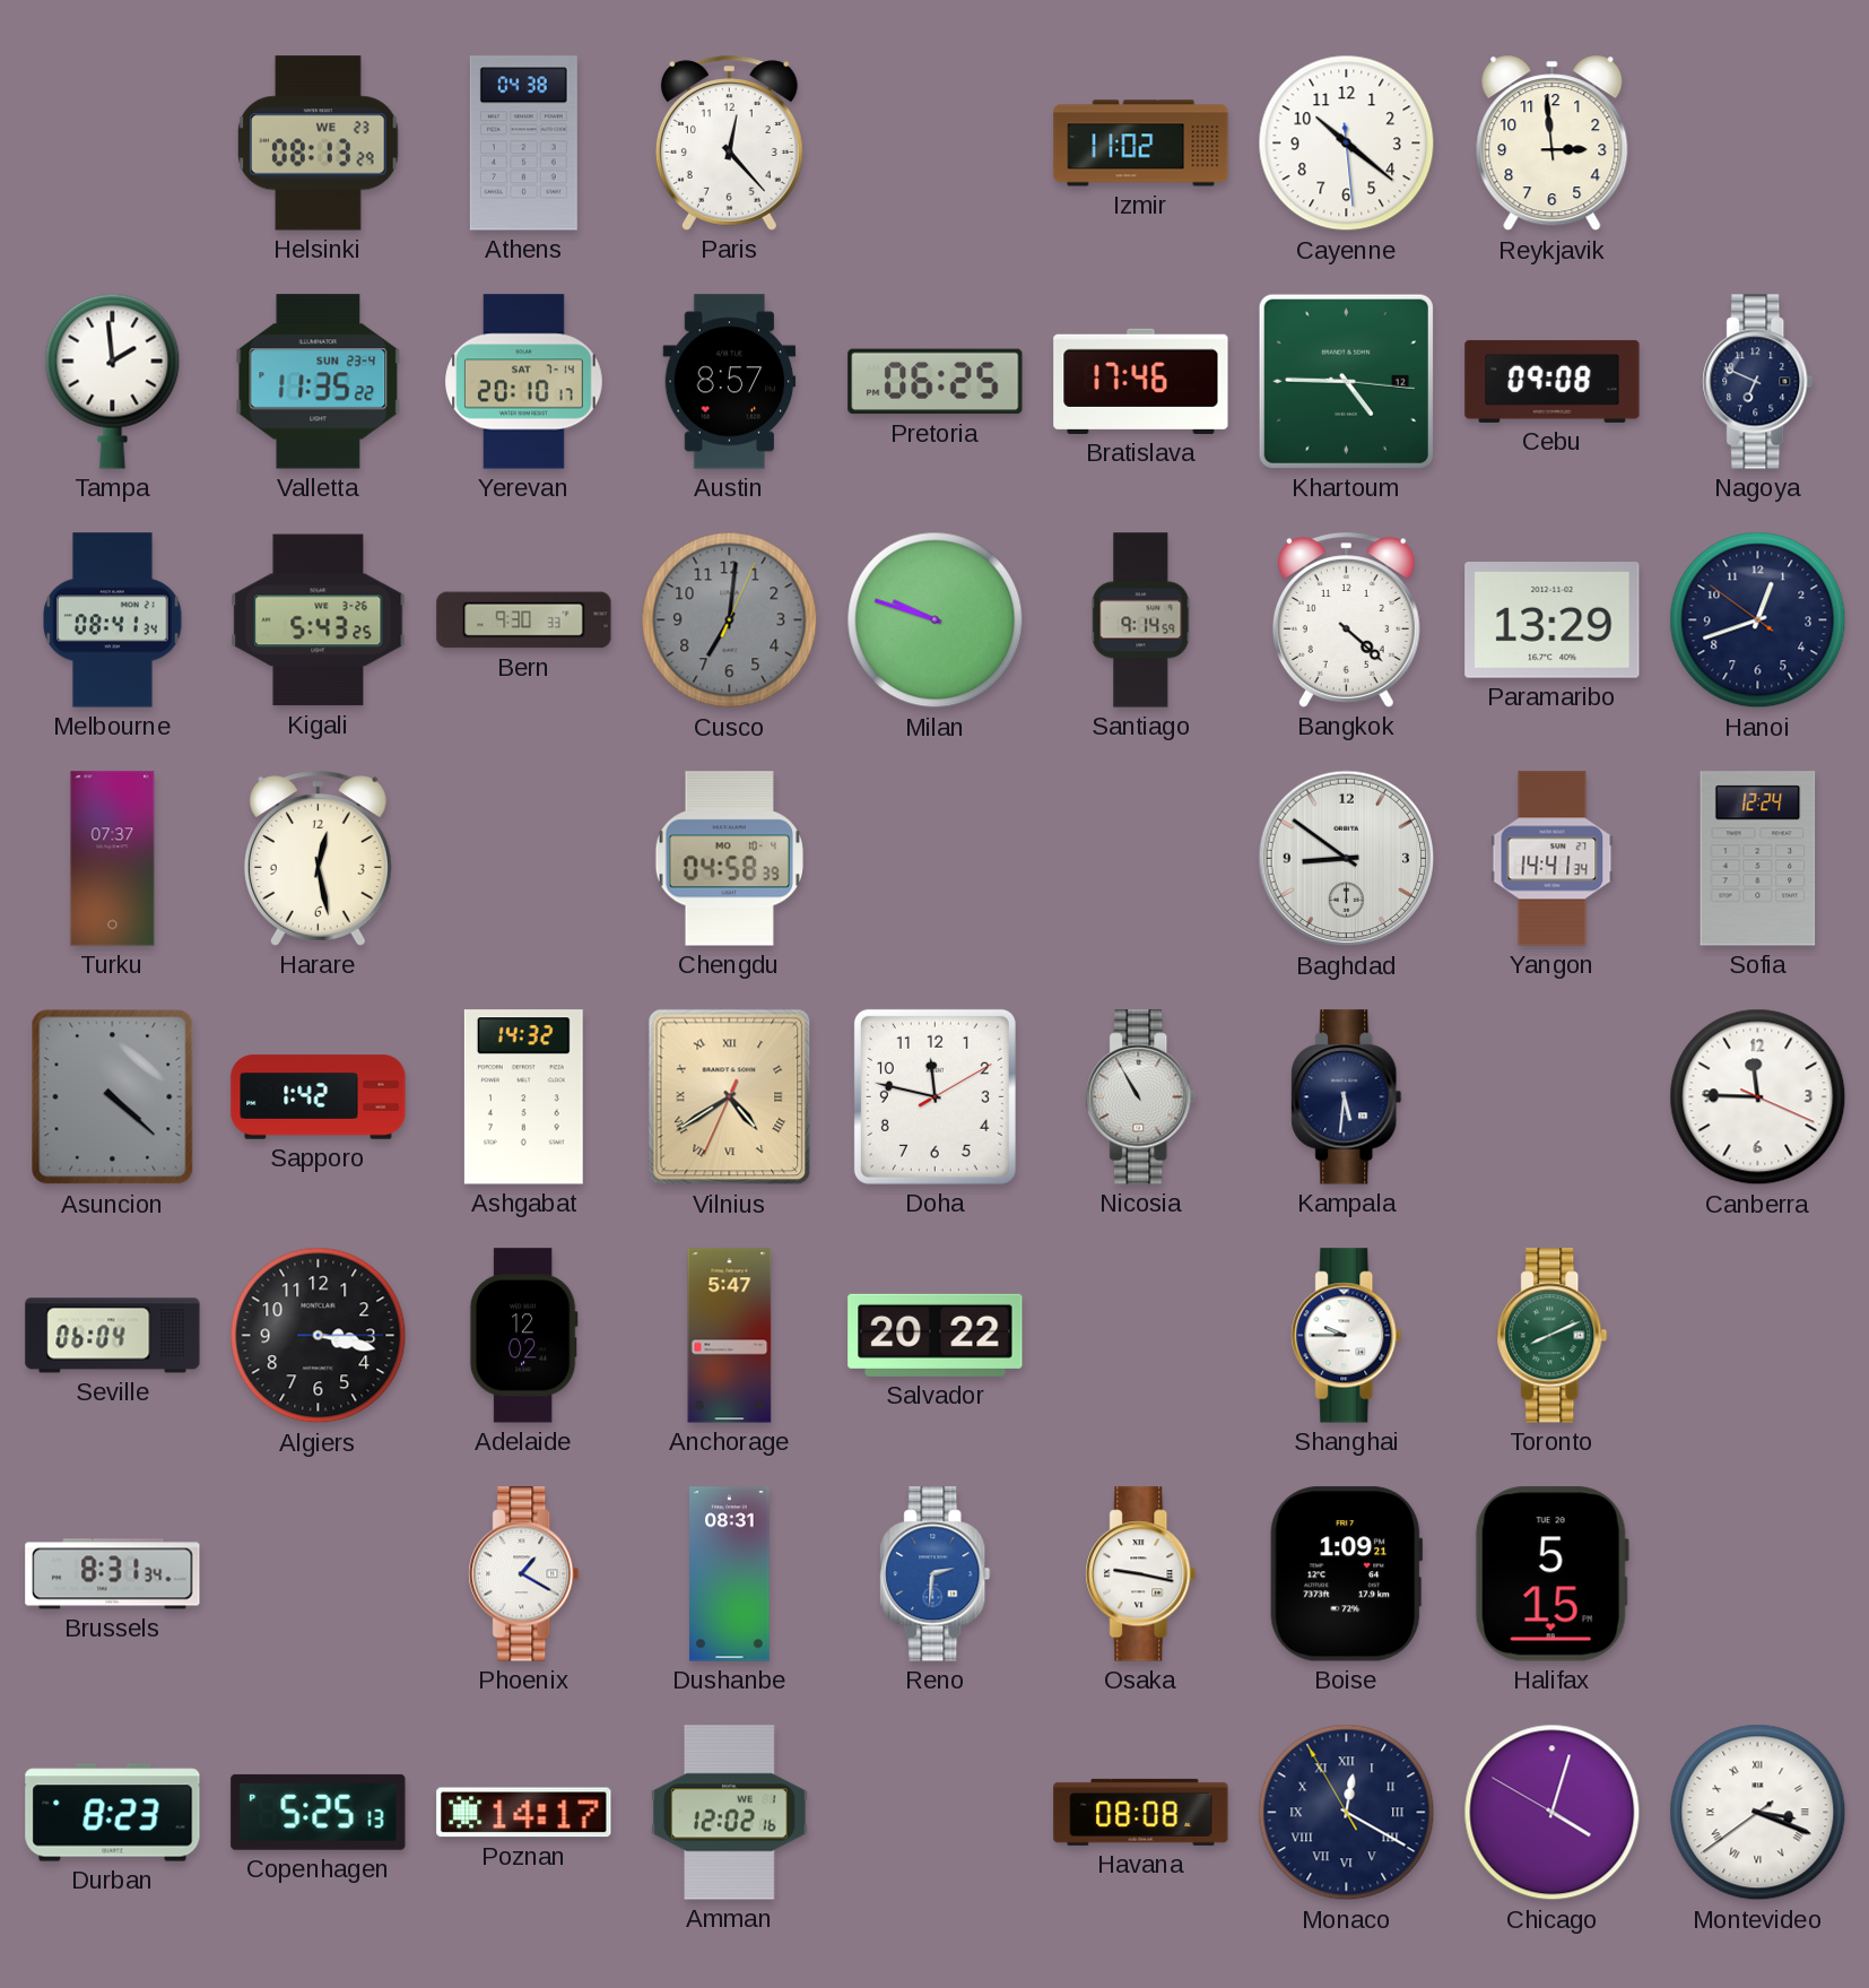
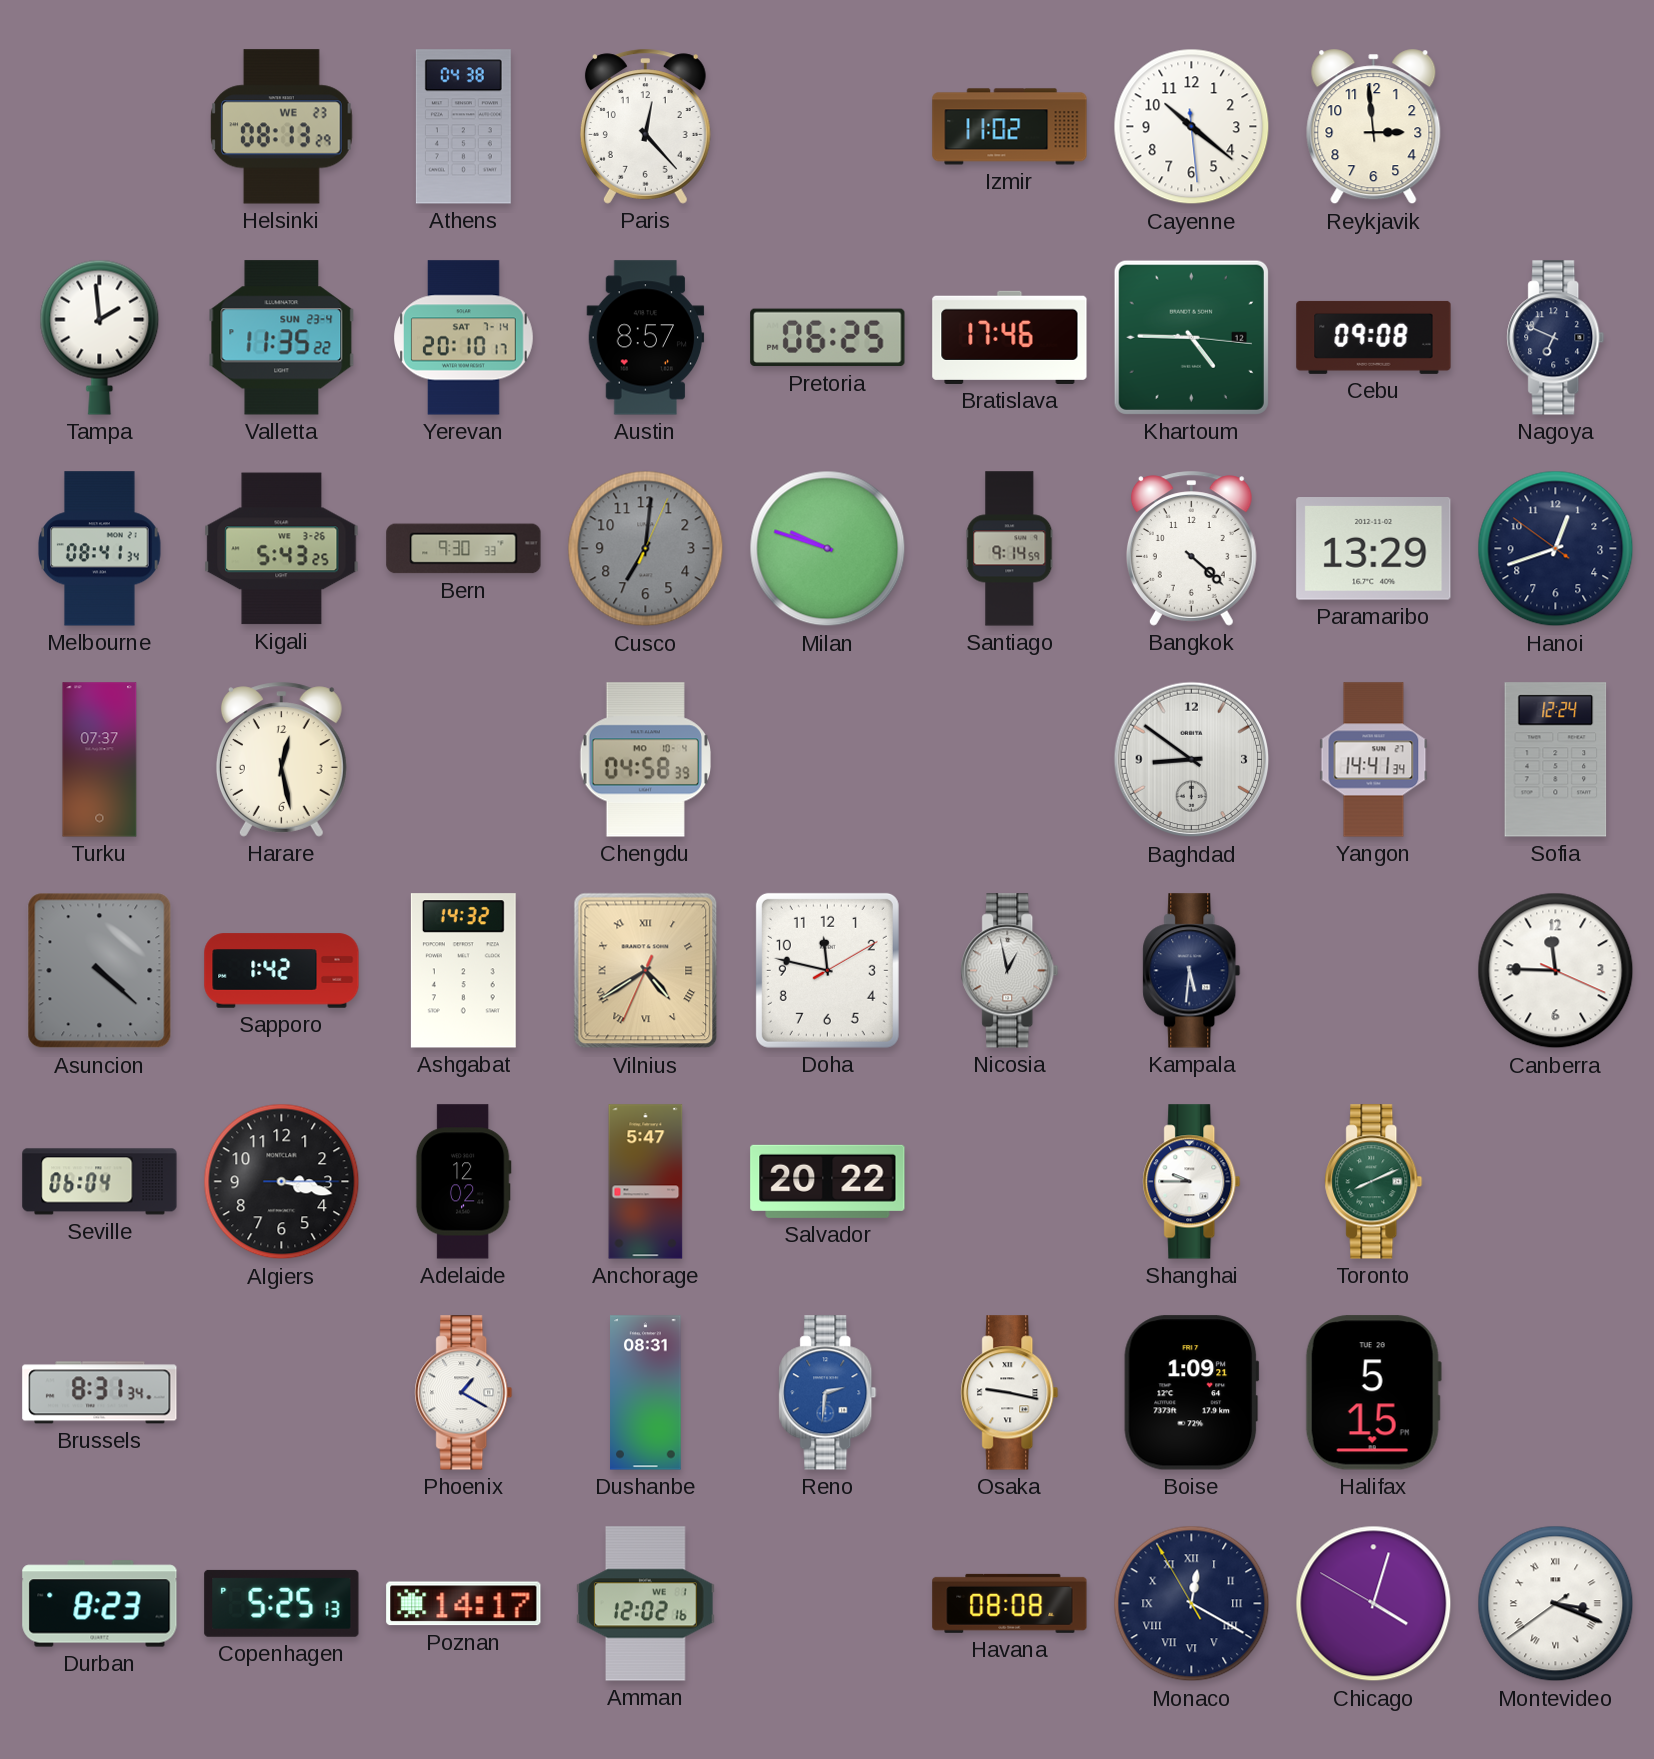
Nicosia: 10:55 -> 12:58 (1010, 971)
